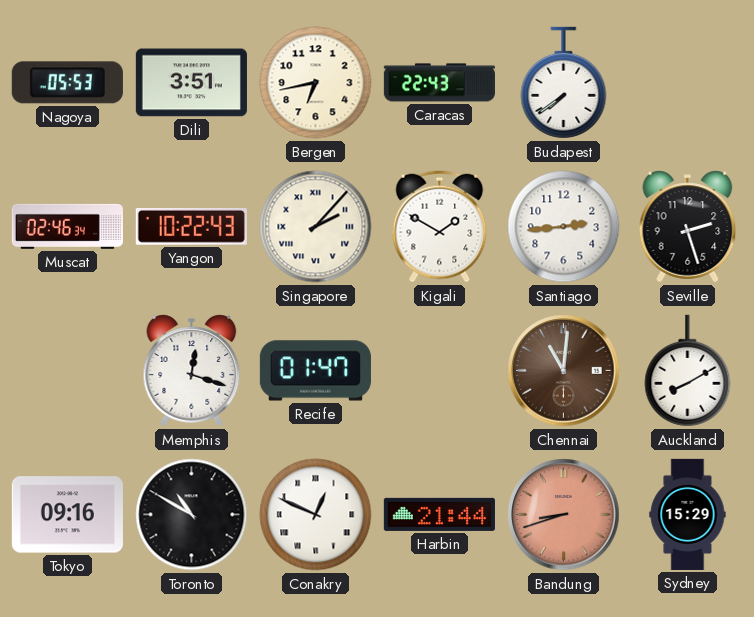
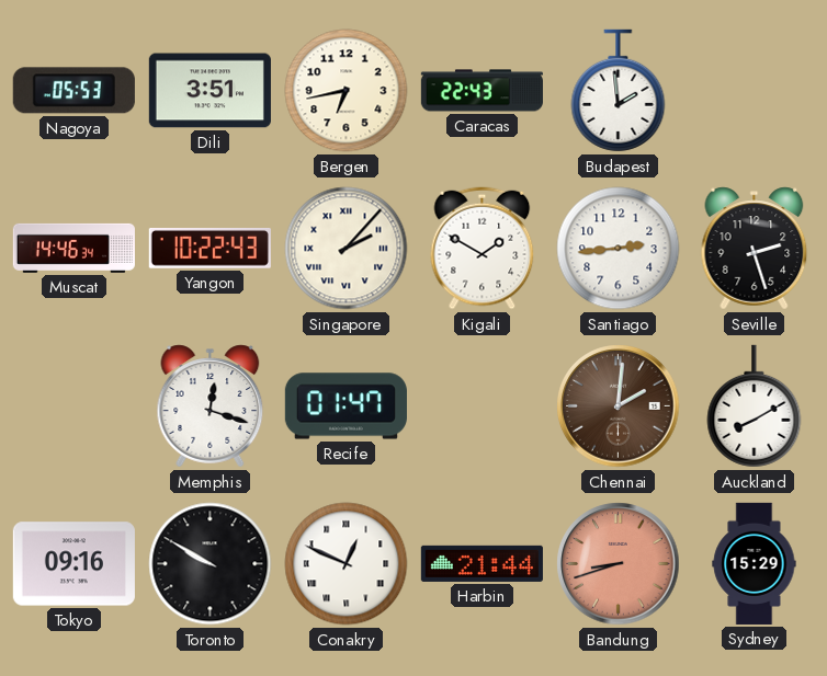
Budapest: 7:39 -> 1:59 (619, 91)
Muscat: 02:46 -> 14:46 (73, 248)
Chennai: 11:01 -> 2:01 (619, 406)
Toronto: 10:50 -> 9:50 (211, 564)
